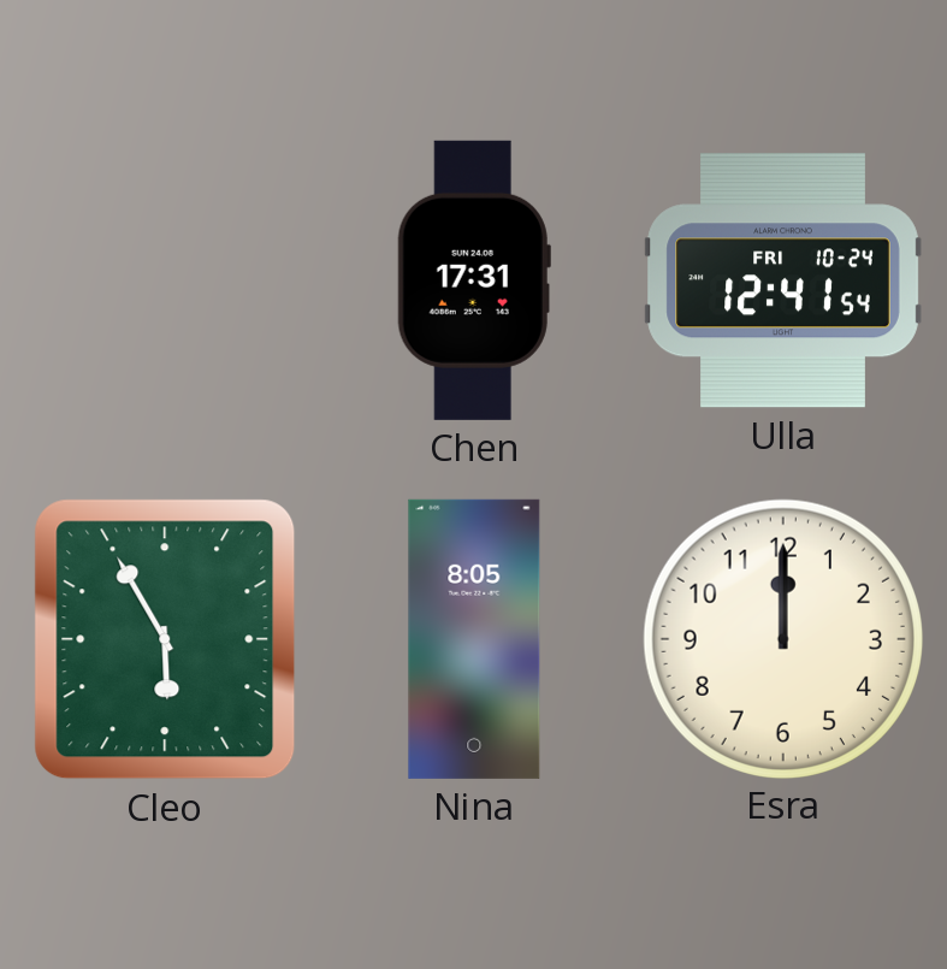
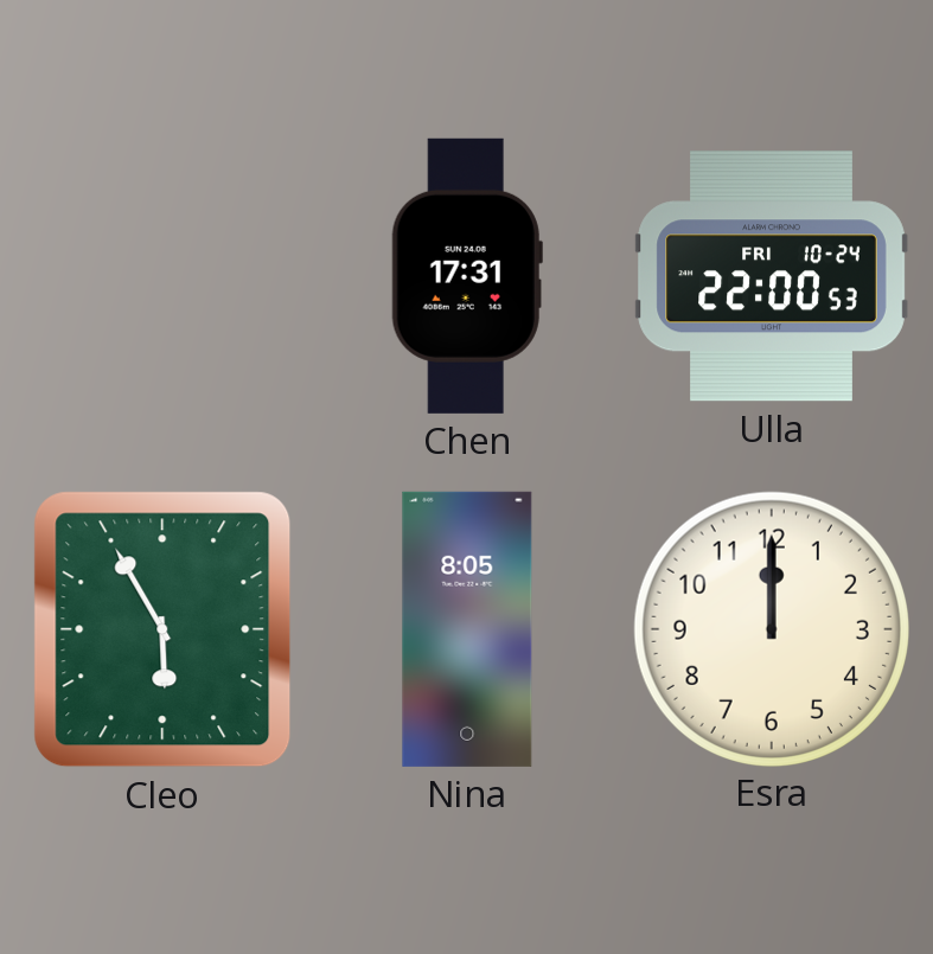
Ulla: 12:41 -> 22:00 (772, 276)
